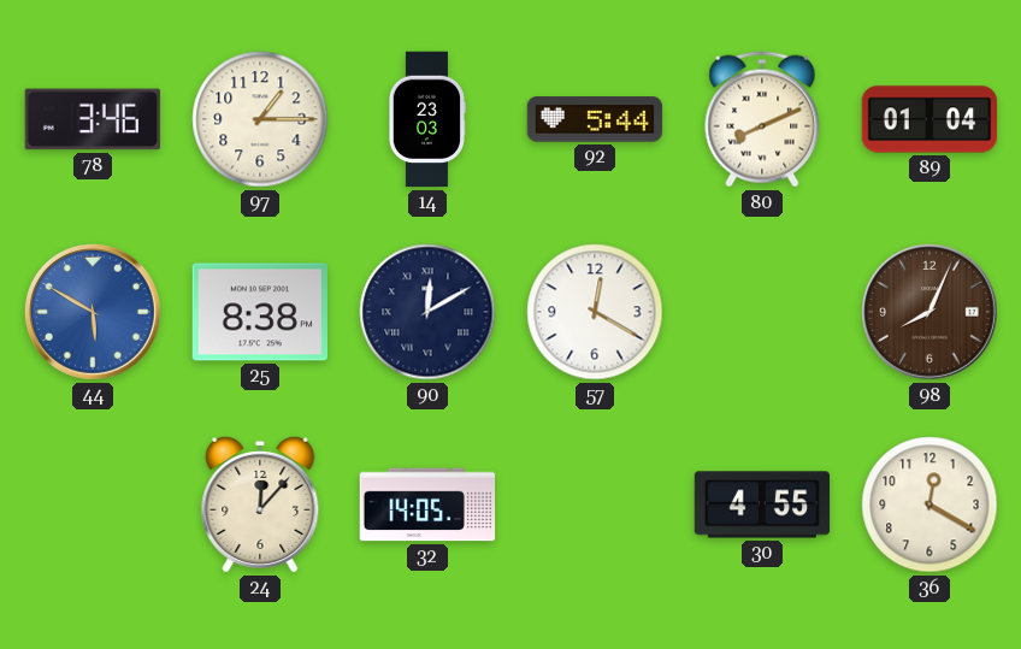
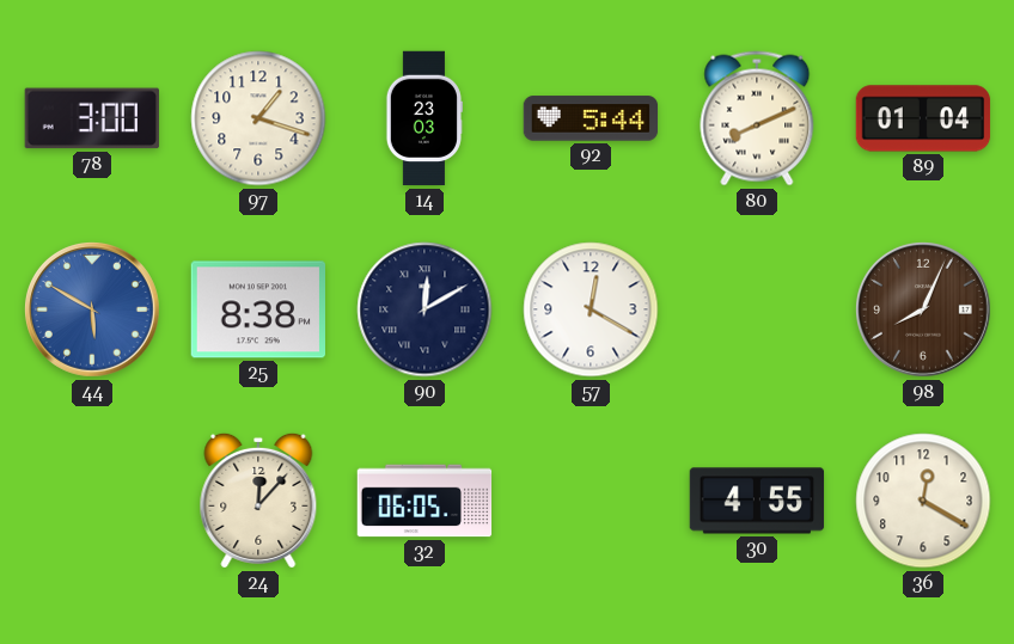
78: 3:46 -> 3:00 (92, 118)
97: 1:15 -> 1:18 (258, 118)
32: 14:05 -> 06:05 (424, 501)
